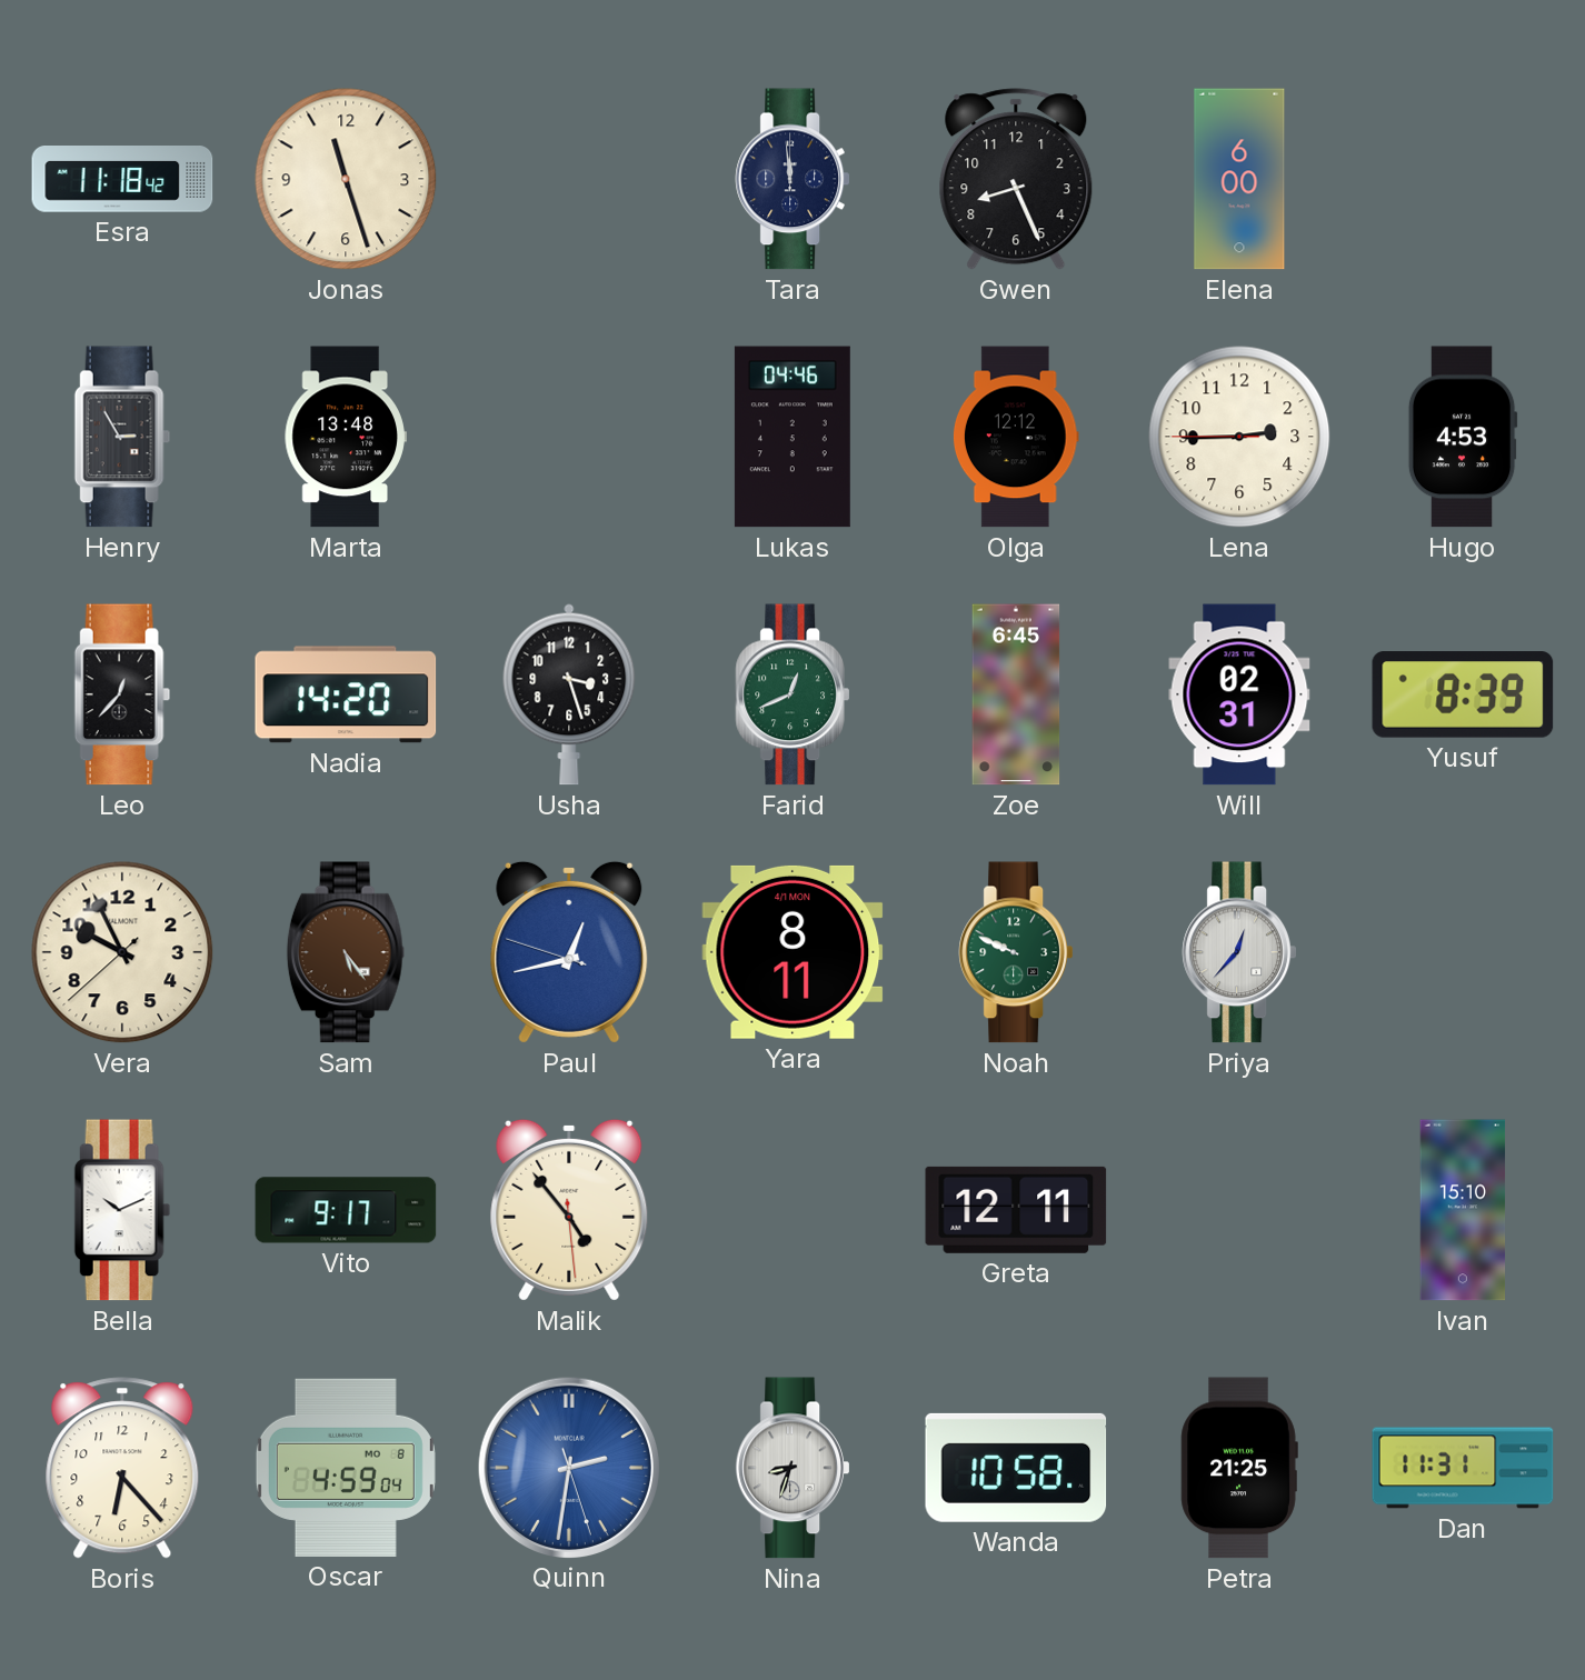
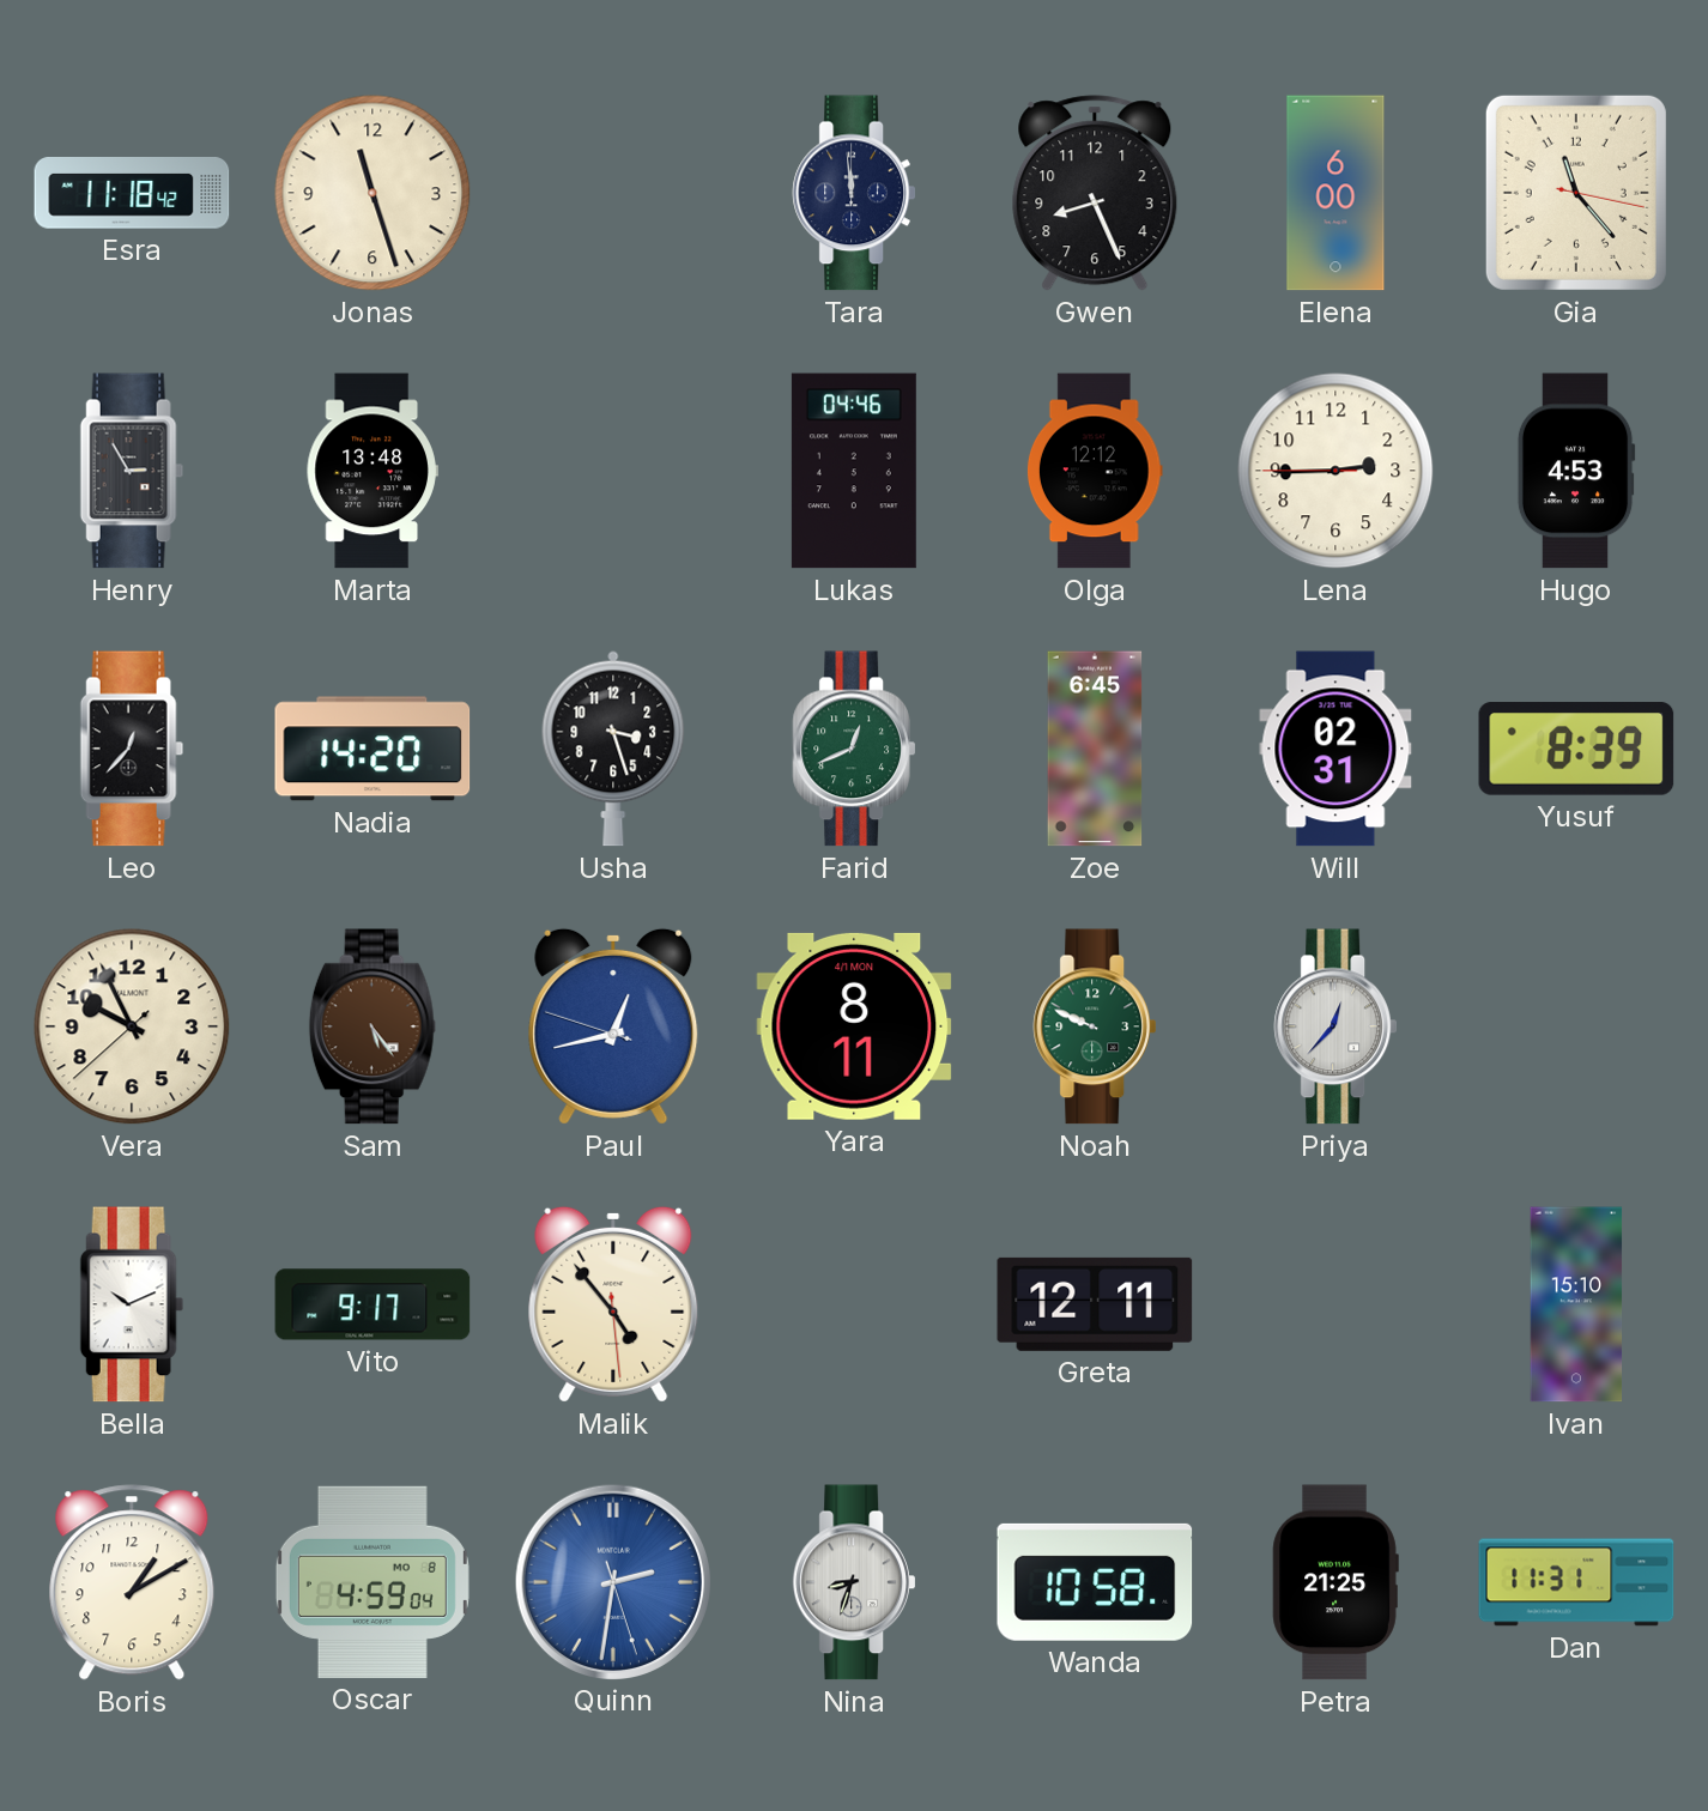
Gia: none -> 11:23 (1576, 193)
Boris: 6:23 -> 1:10 (132, 1582)
